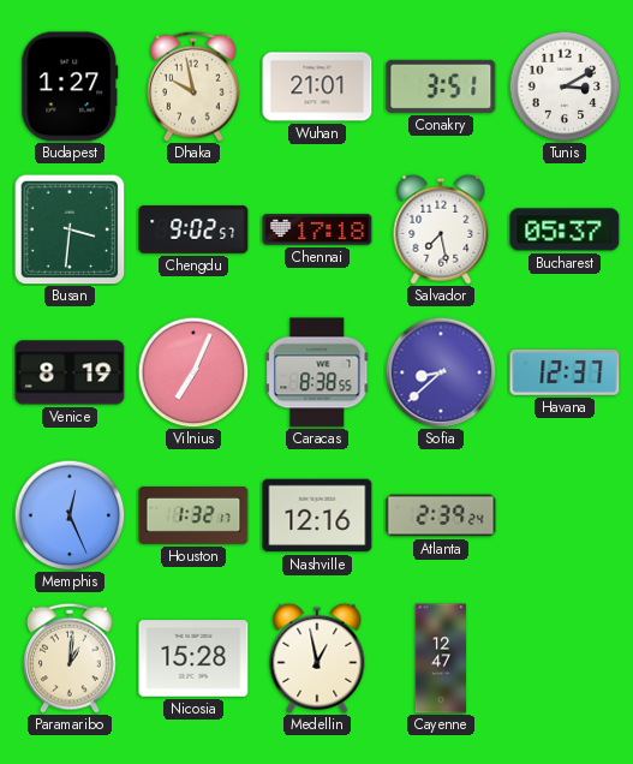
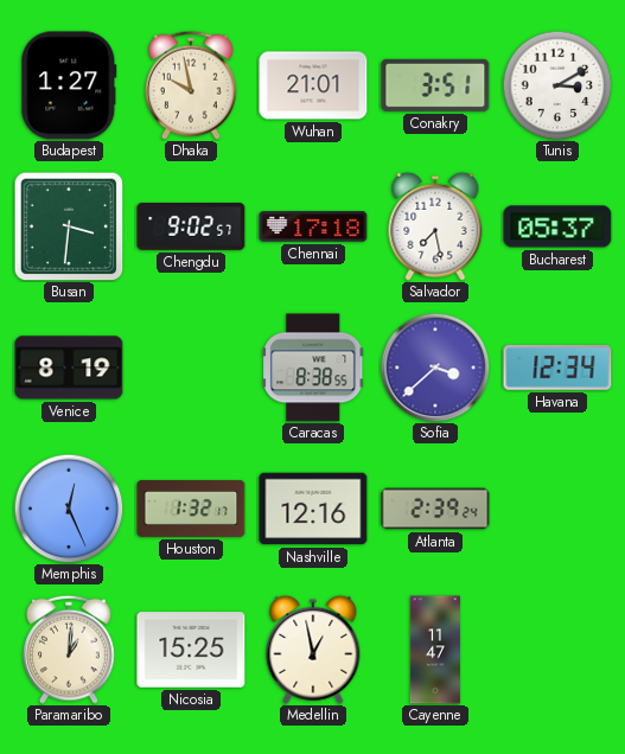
Vilnius: 7:04 -> none (193, 372)
Sofia: 8:38 -> 3:38 (435, 368)
Havana: 12:37 -> 12:34 (557, 368)
Nicosia: 15:28 -> 15:25 (191, 650)
Cayenne: 12:47 -> 11:47 (435, 650)
